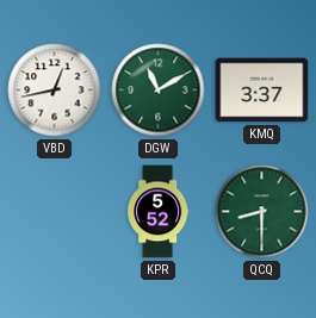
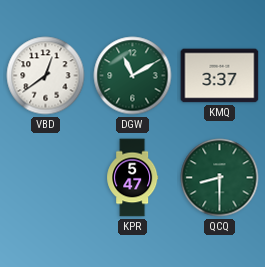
VBD: 12:43 -> 12:39 (46, 76)
KPR: 5:52 -> 5:47 (133, 178)
